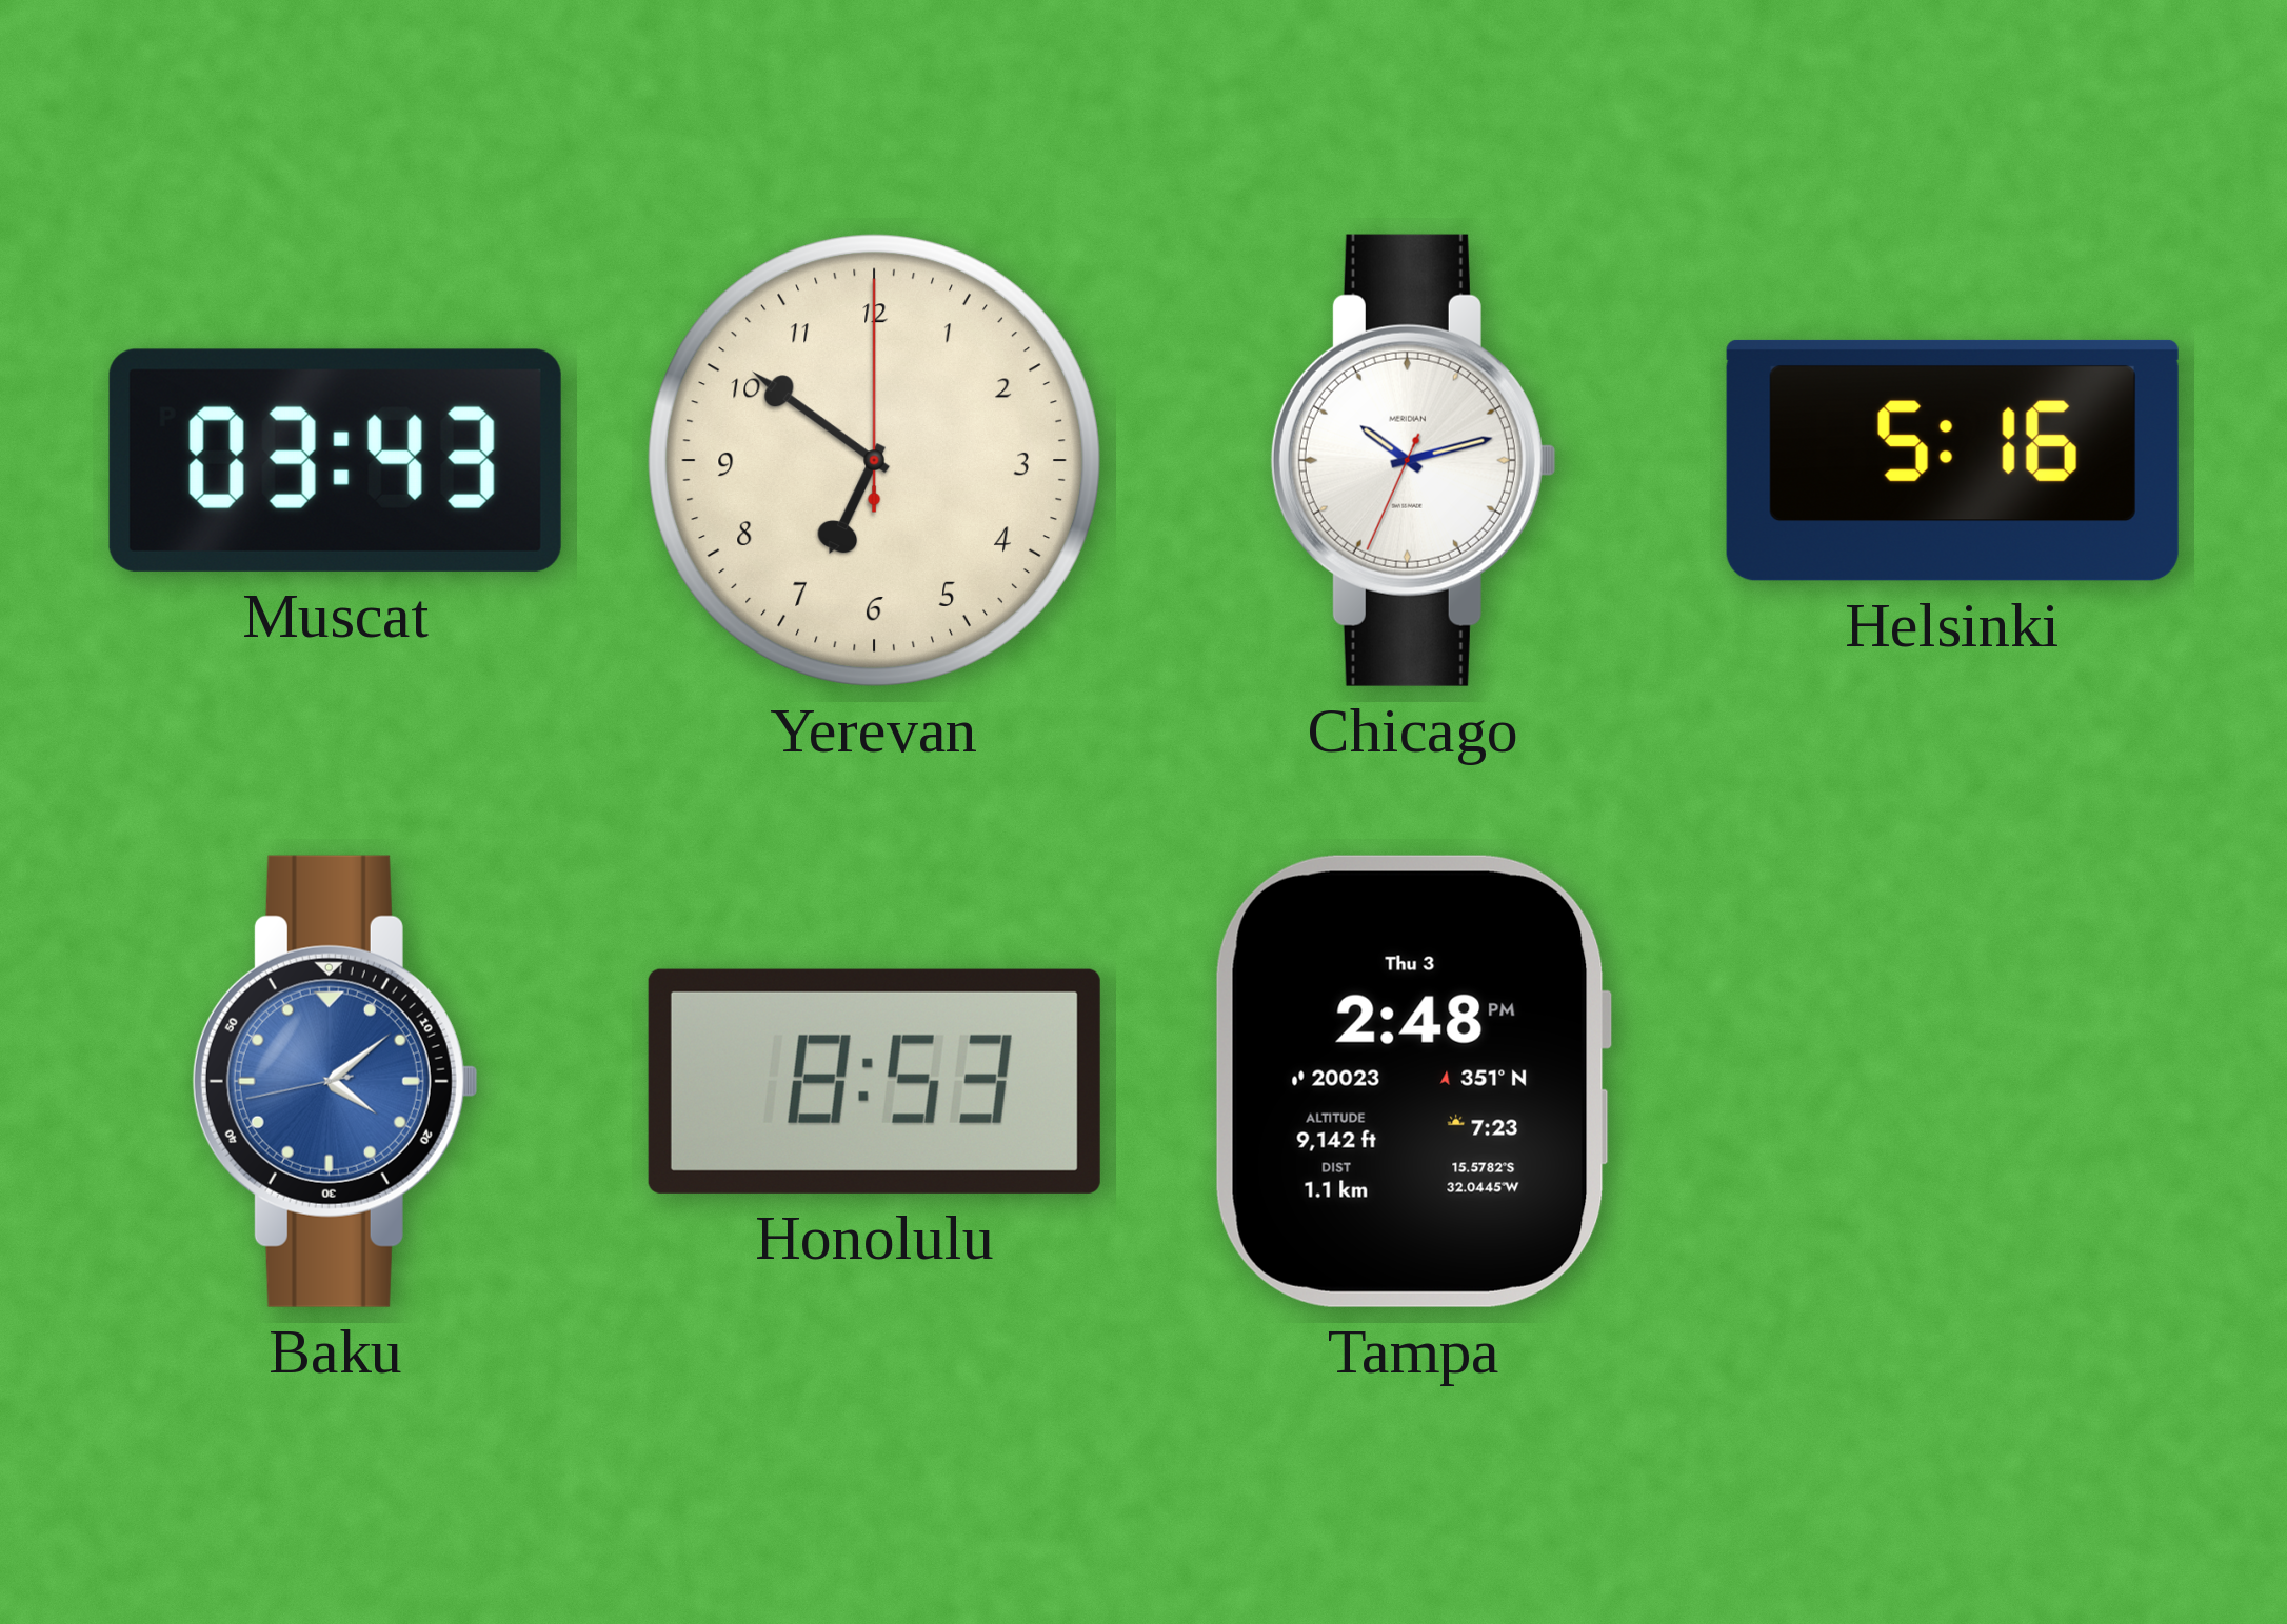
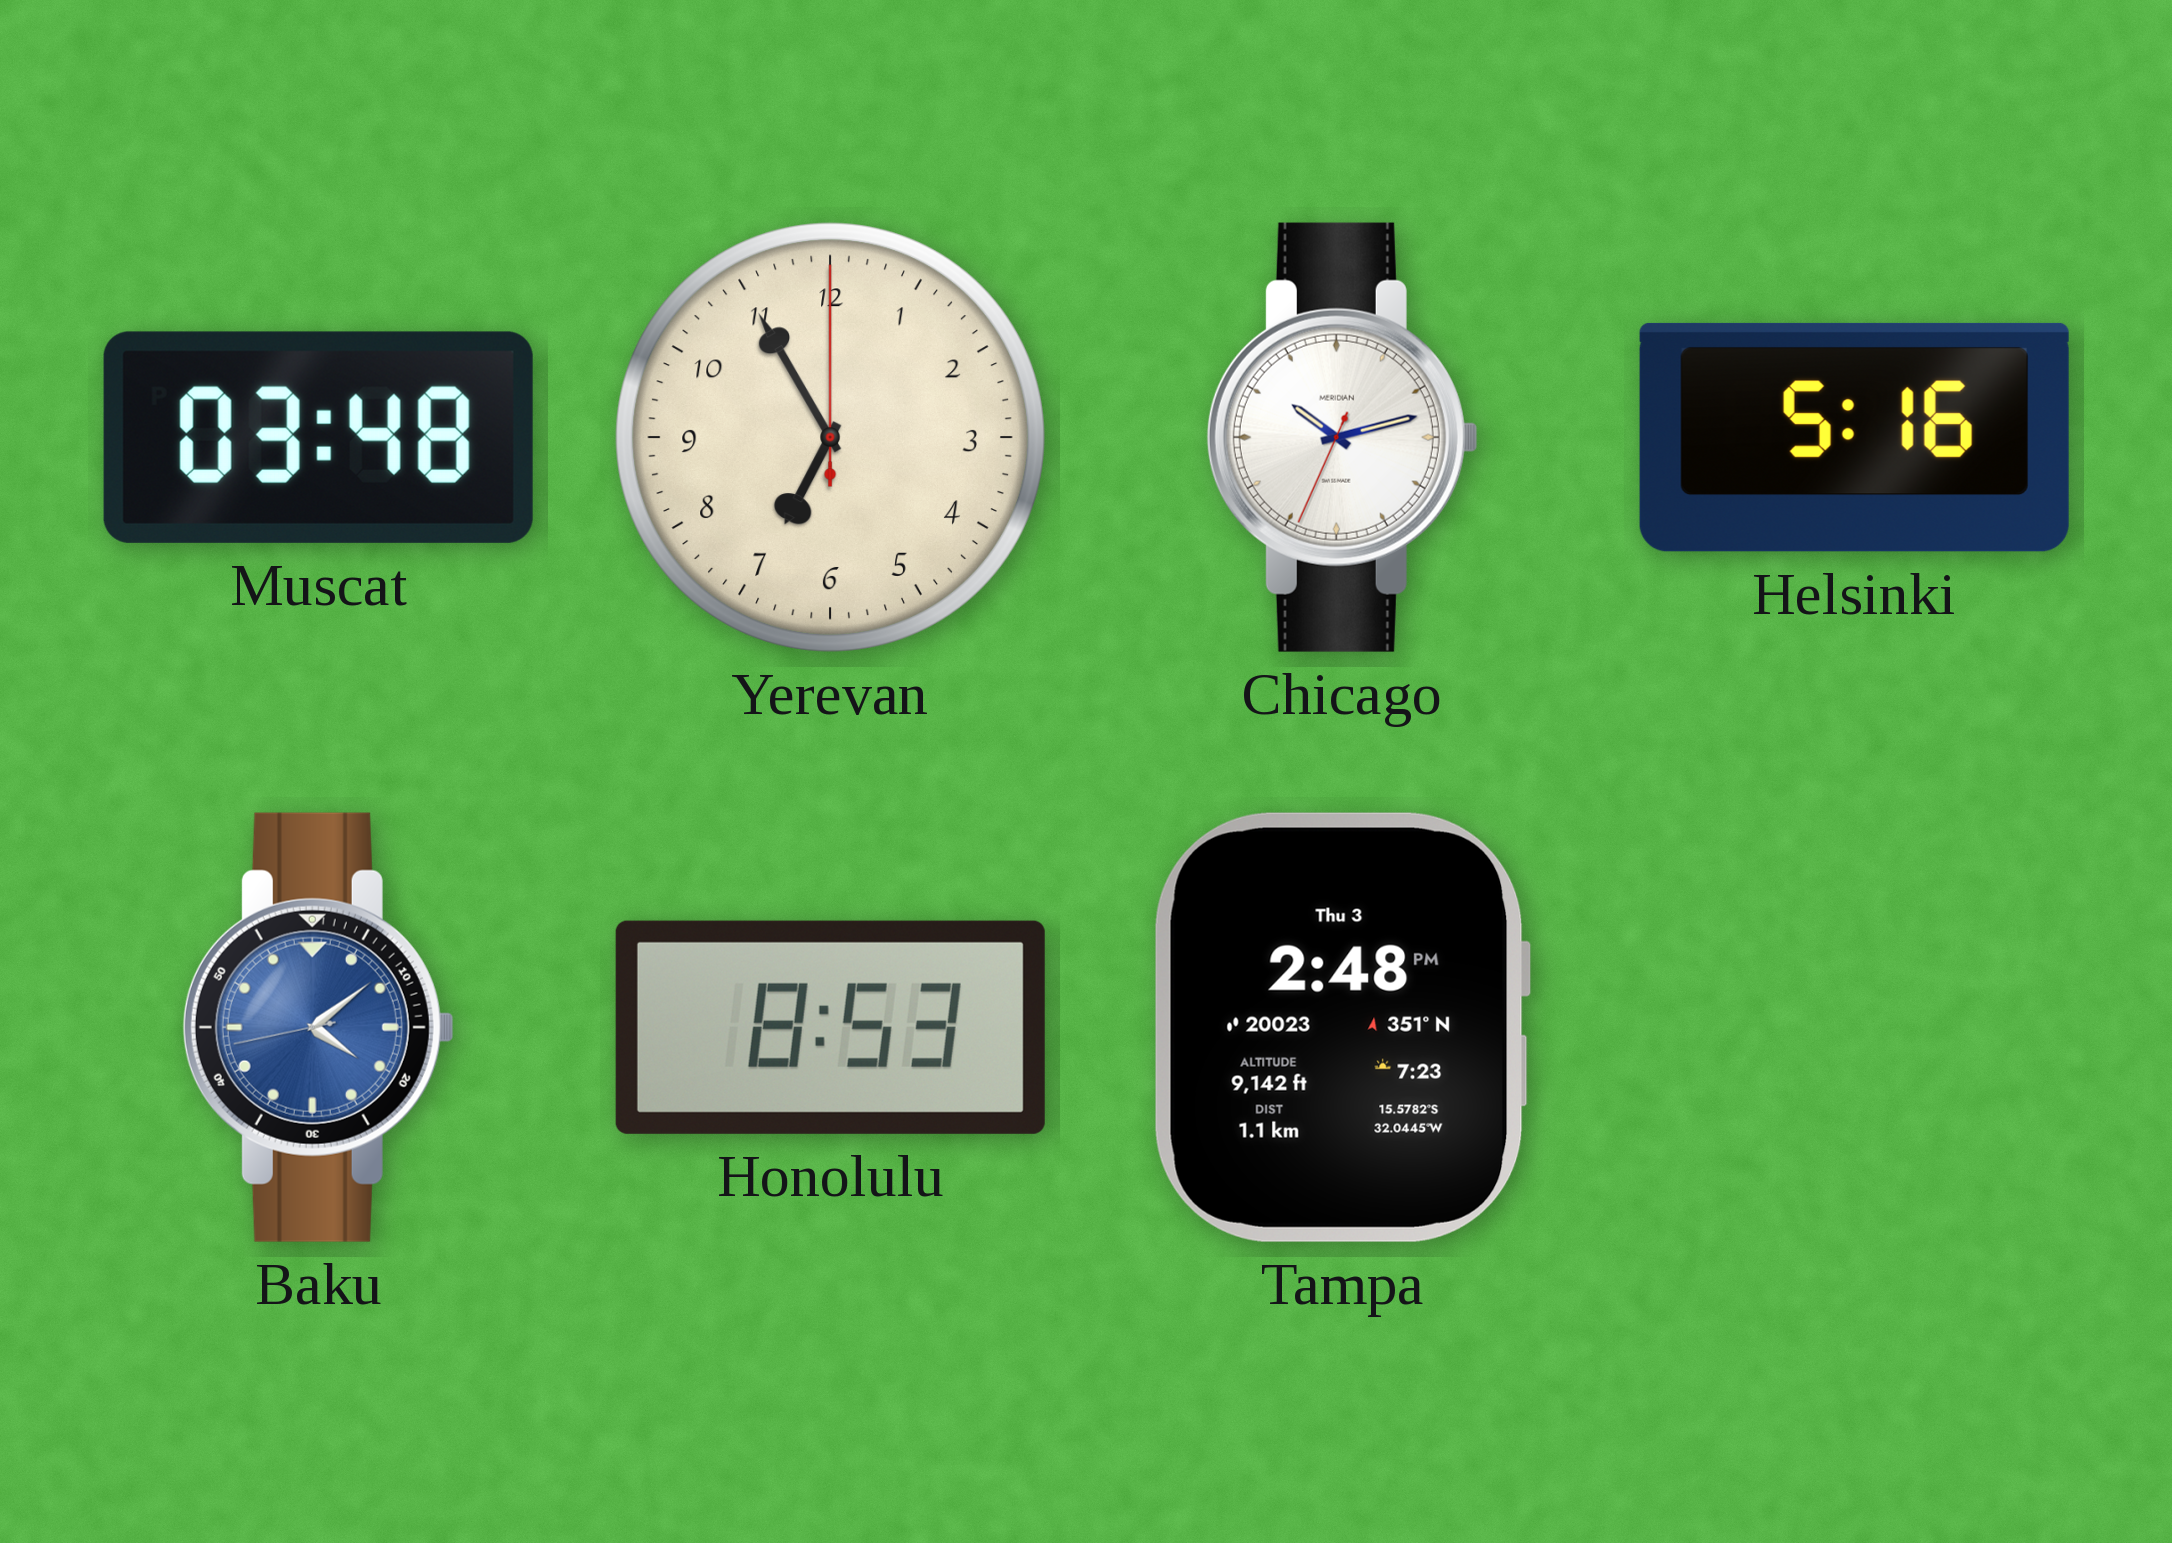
Muscat: 03:43 -> 03:48 (318, 437)
Yerevan: 6:51 -> 6:55 (830, 437)
